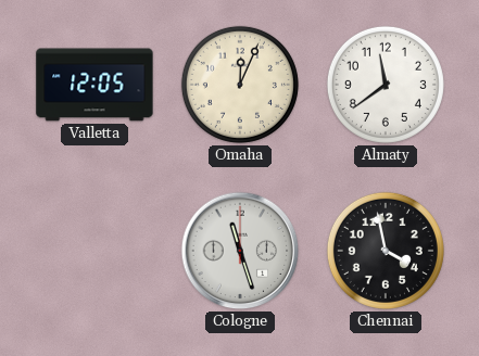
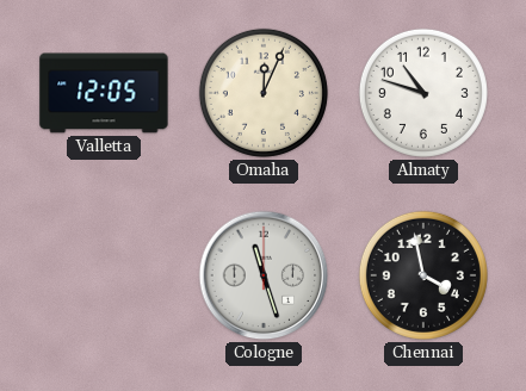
Almaty: 11:39 -> 10:48 (423, 93)
